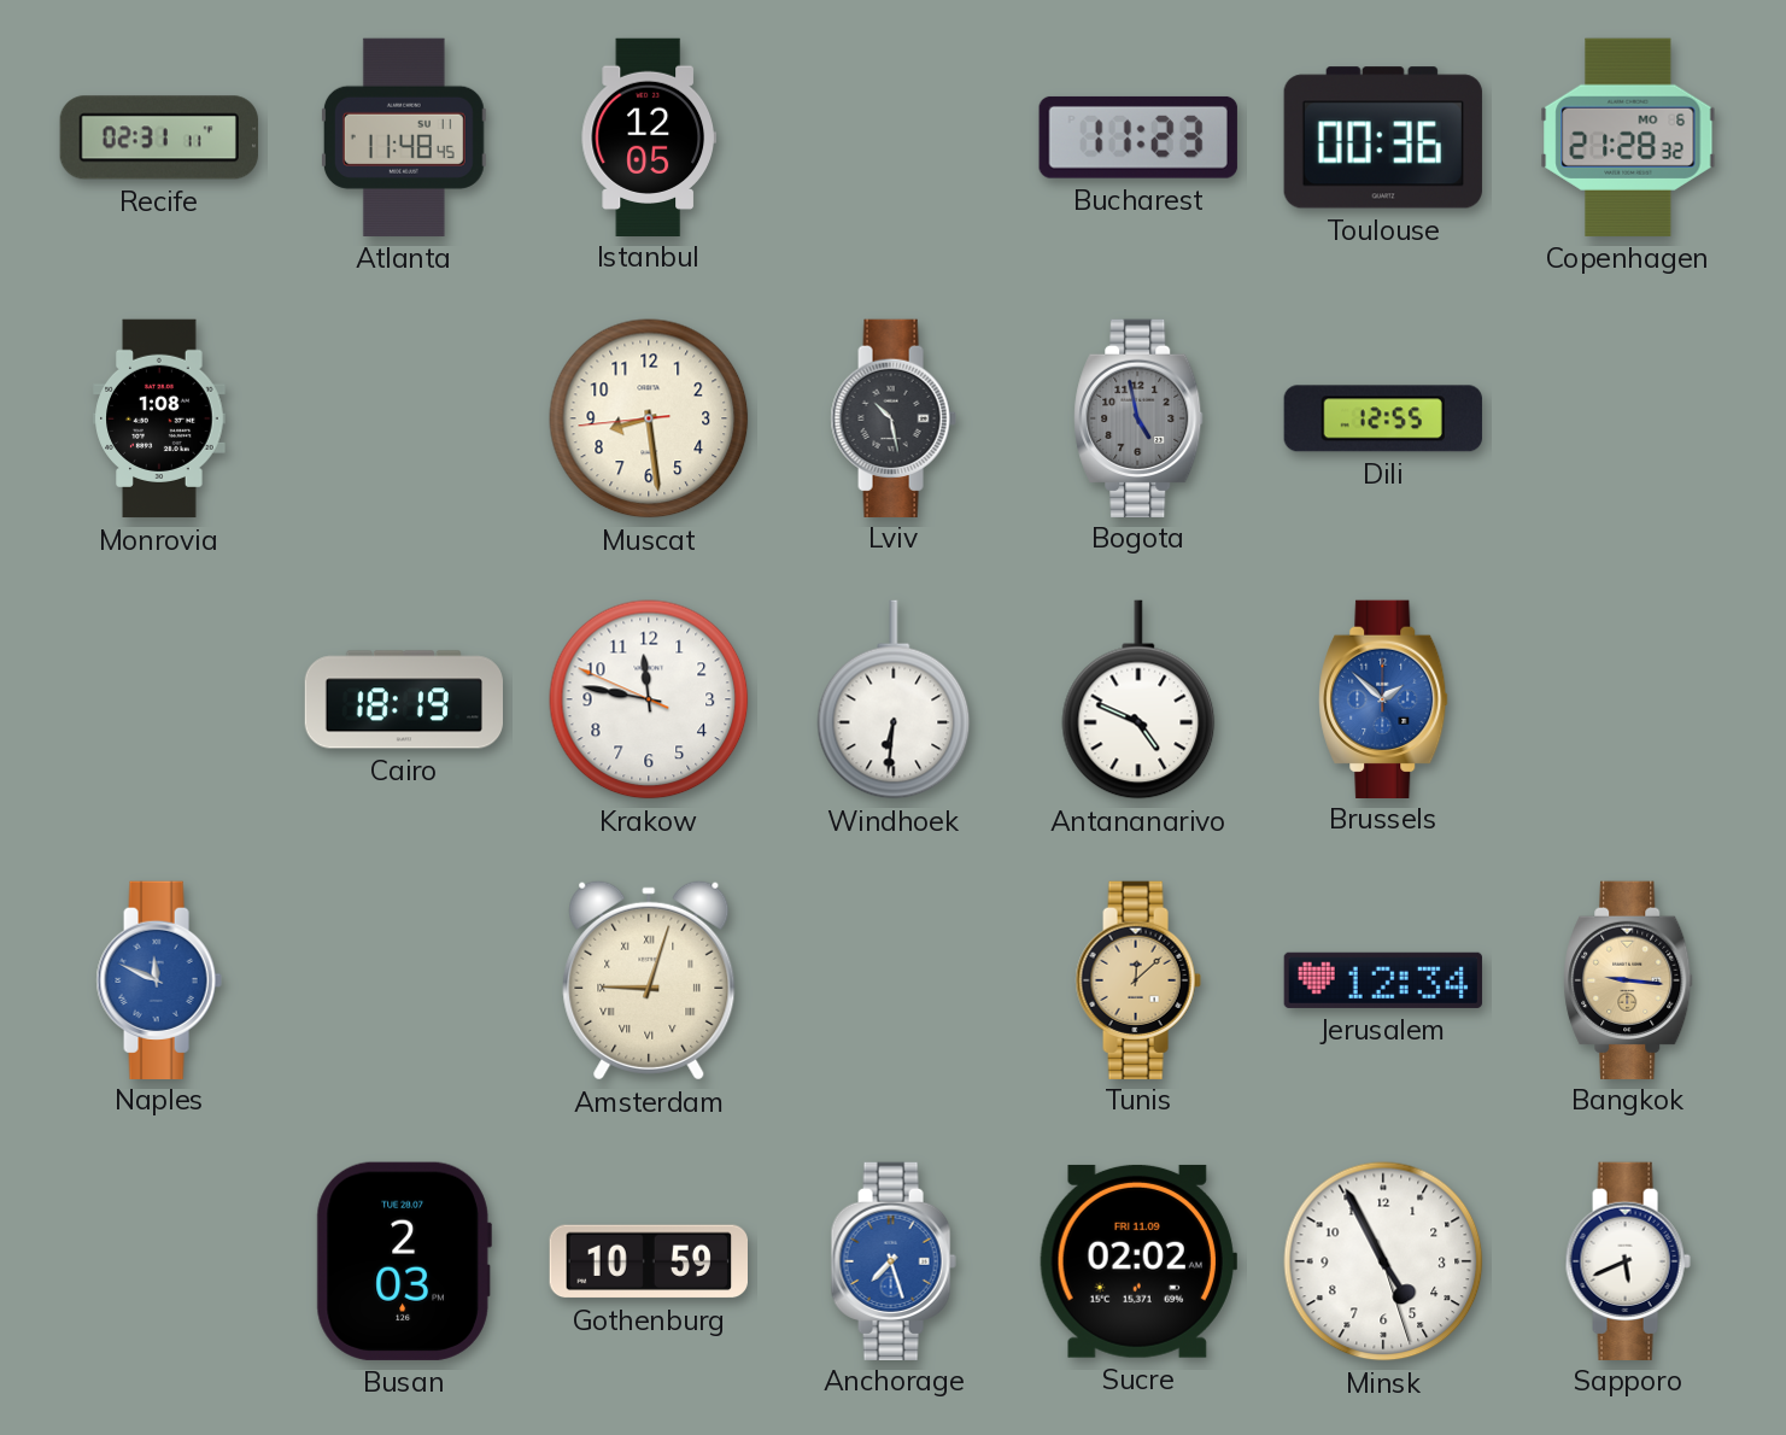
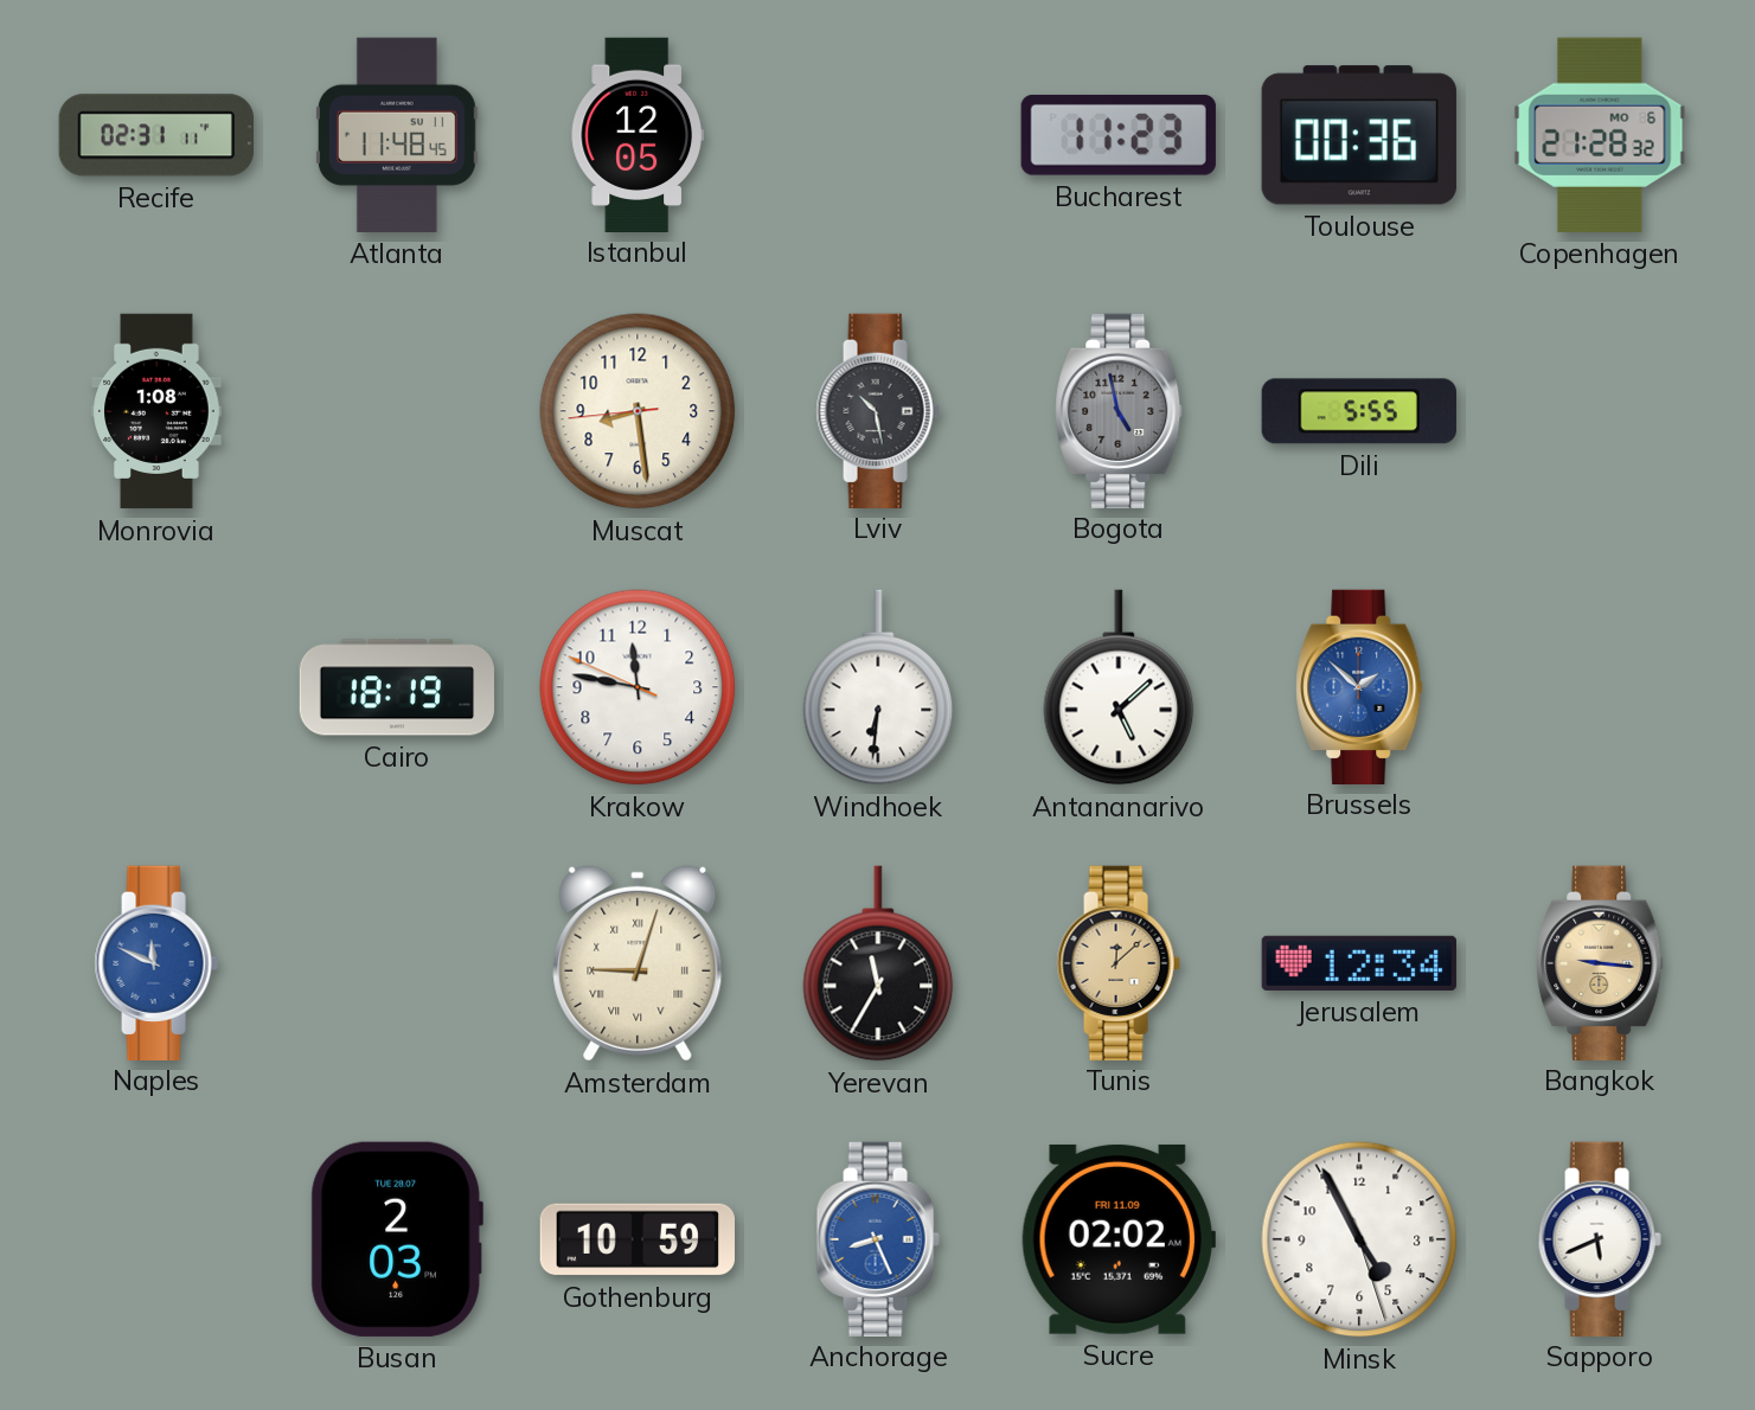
Dili: 12:55 -> 5:55 (1359, 411)
Antananarivo: 4:49 -> 5:08 (1119, 687)
Yerevan: none -> 11:35 (878, 963)
Anchorage: 7:27 -> 8:26 (878, 1238)
